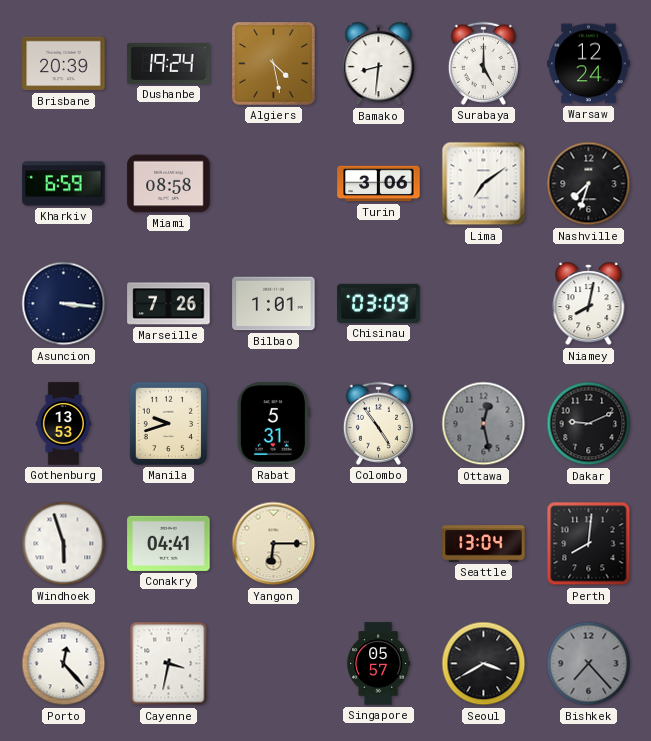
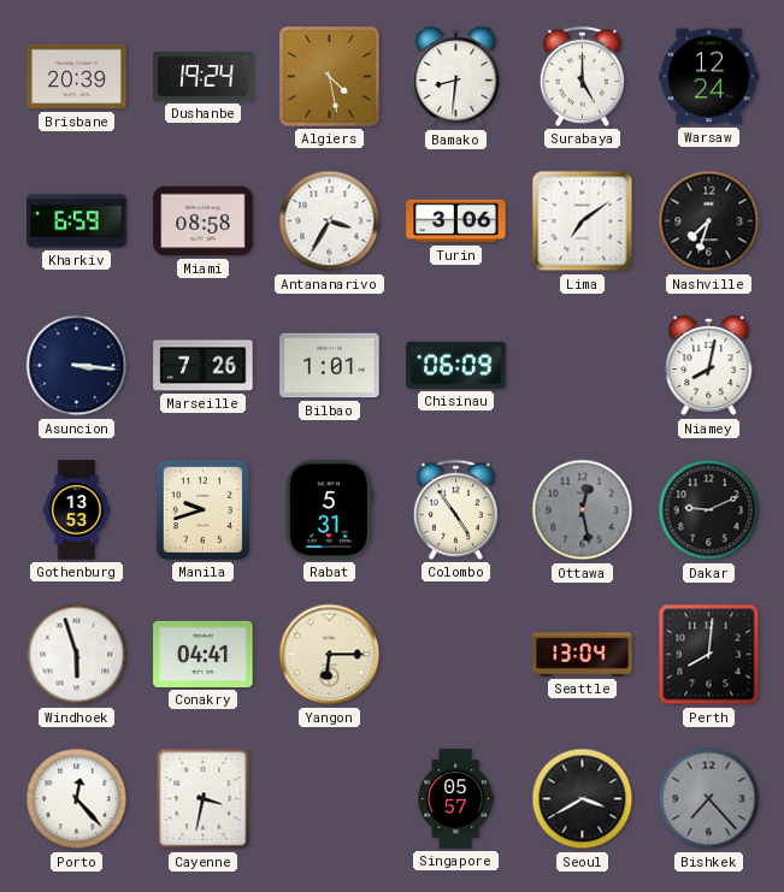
Antananarivo: none -> 3:35 (330, 221)
Chisinau: 03:09 -> 06:09 (456, 365)
